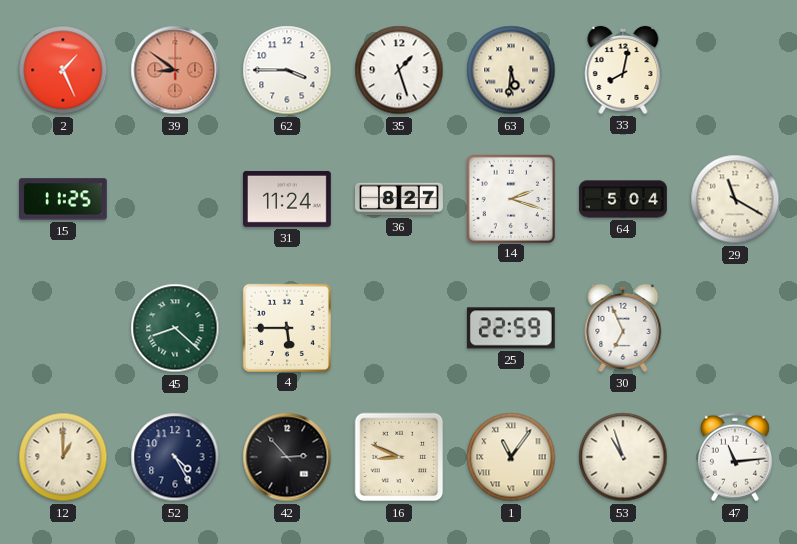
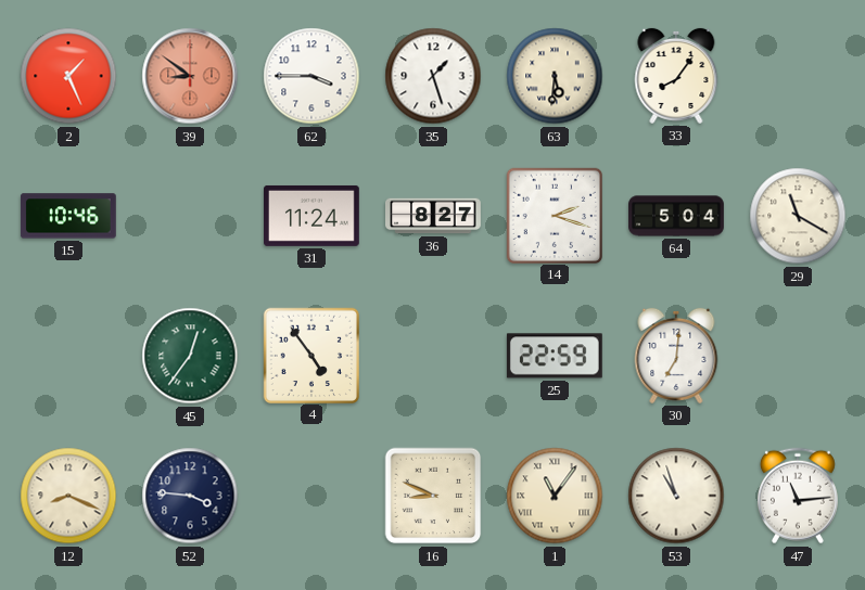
33: 8:02 -> 8:06 (676, 76)
15: 11:25 -> 10:46 (68, 216)
45: 8:22 -> 12:36 (190, 356)
4: 5:45 -> 4:54 (310, 355)
30: 6:56 -> 7:01 (676, 356)
12: 1:00 -> 8:19 (68, 496)
52: 4:25 -> 3:46 (190, 496)
42: 2:53 -> none (287, 457)
